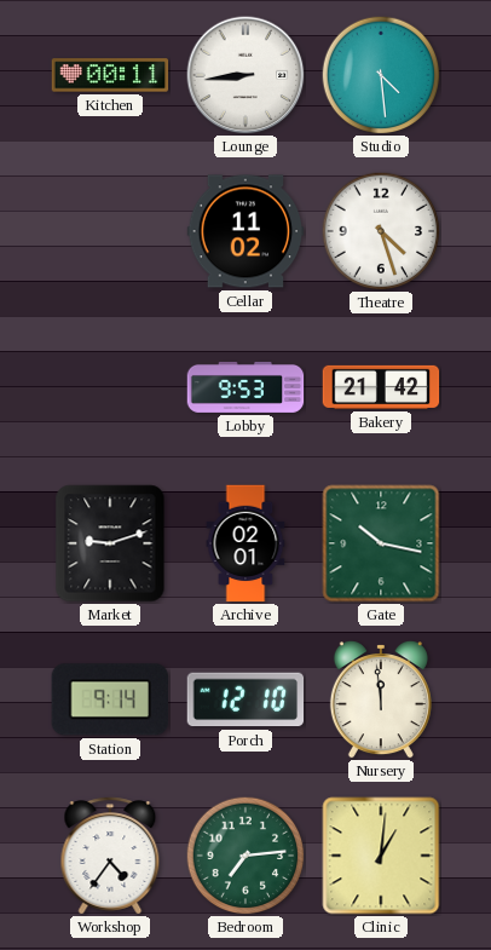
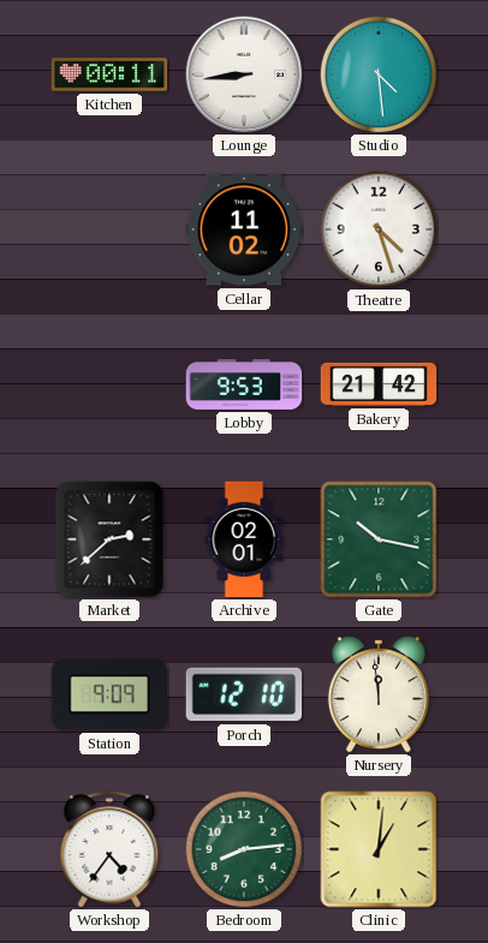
Market: 9:12 -> 2:38 (109, 539)
Station: 9:14 -> 9:09 (108, 694)
Bedroom: 7:14 -> 8:14 (244, 849)
